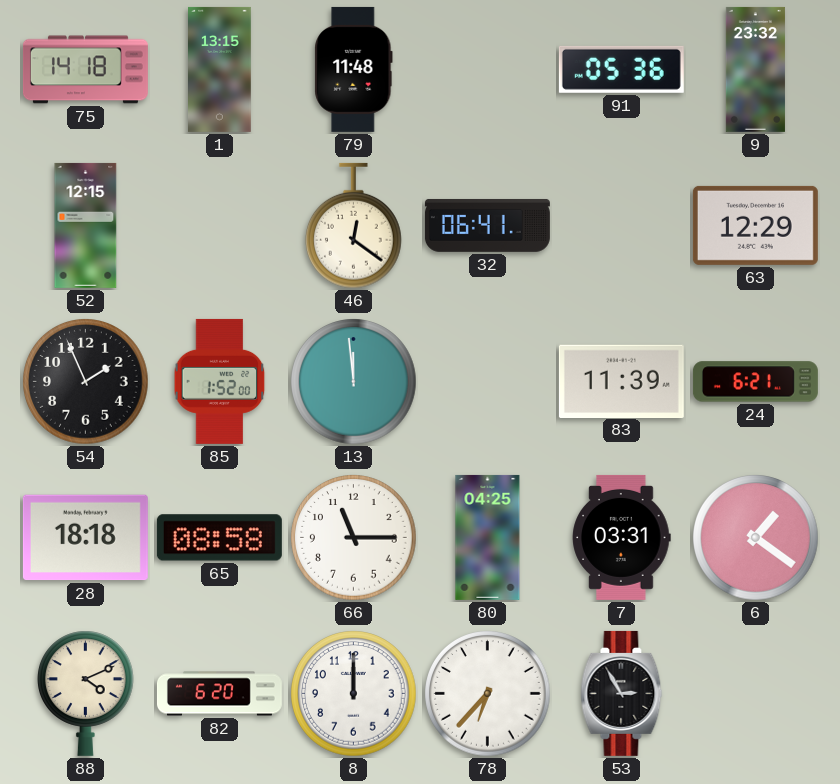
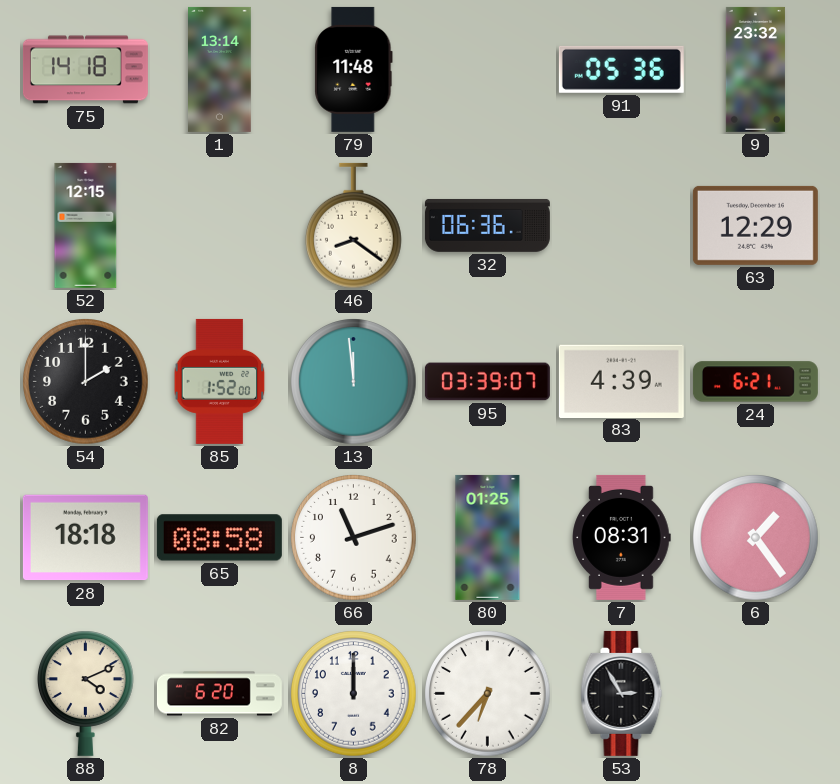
1: 13:15 -> 13:14 (220, 69)
46: 12:21 -> 8:21 (354, 226)
32: 06:41 -> 06:36 (487, 226)
54: 1:56 -> 2:00 (86, 382)
95: none -> 03:39 (487, 382)
83: 11:39 -> 4:39 (621, 381)
66: 11:15 -> 11:12 (354, 538)
80: 04:25 -> 01:25 (488, 537)
7: 03:31 -> 08:31 (622, 537)
6: 1:21 -> 1:24 (756, 538)
